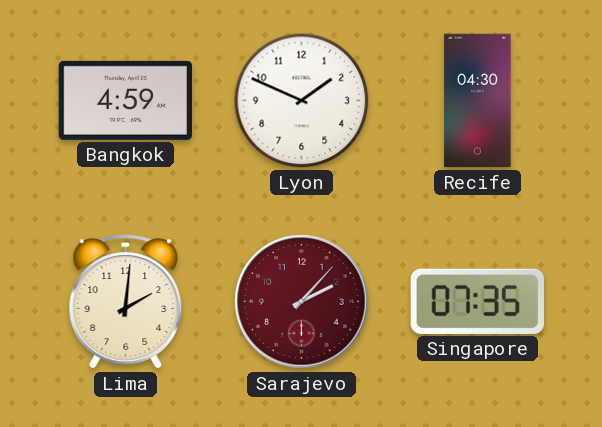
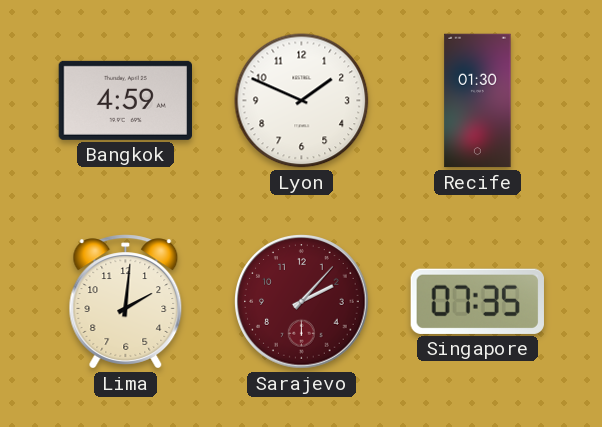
Recife: 04:30 -> 01:30 (478, 101)
